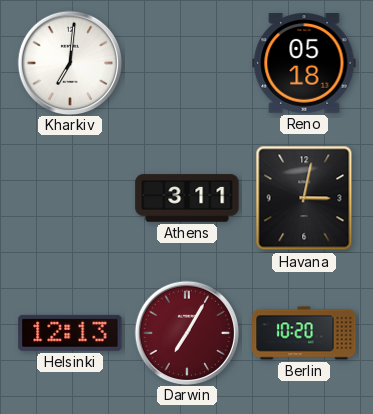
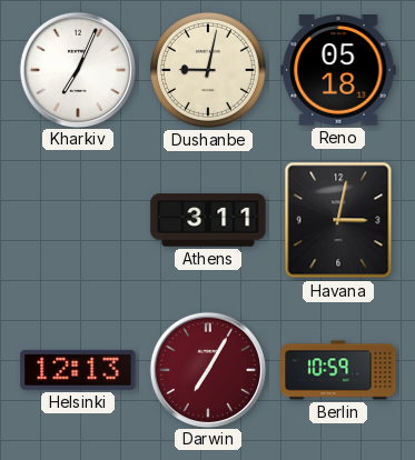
Kharkiv: 7:01 -> 7:04 (77, 69)
Dushanbe: none -> 9:02 (208, 70)
Berlin: 10:20 -> 10:59 (338, 370)
